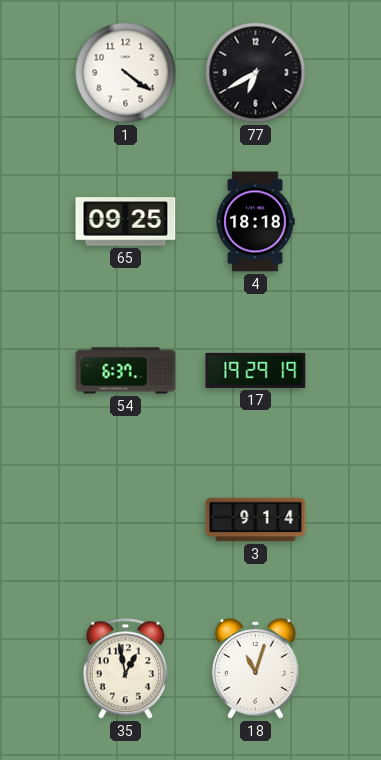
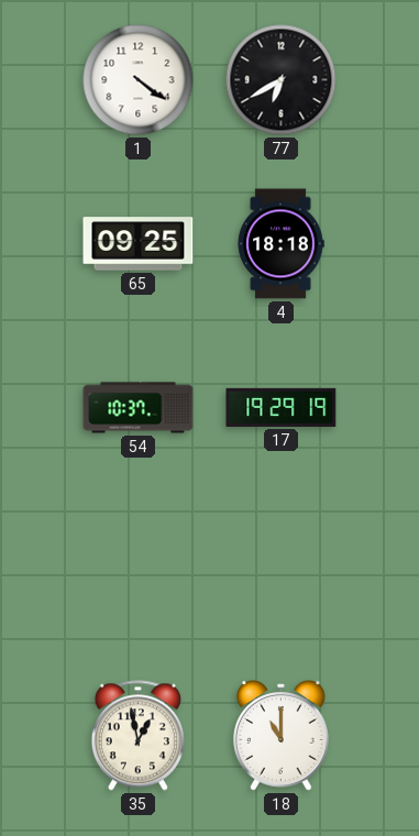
54: 6:37 -> 10:37 (139, 408)
3: 9:14 -> none (256, 520)
18: 11:03 -> 11:00 (282, 736)
